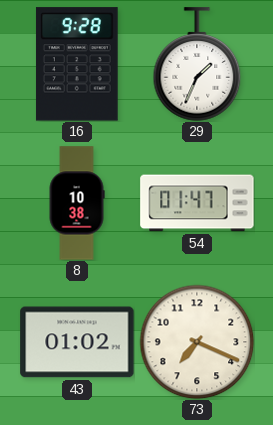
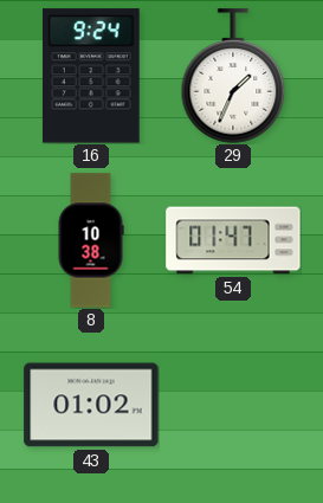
16: 9:28 -> 9:24 (91, 76)
73: 7:19 -> none (197, 342)
